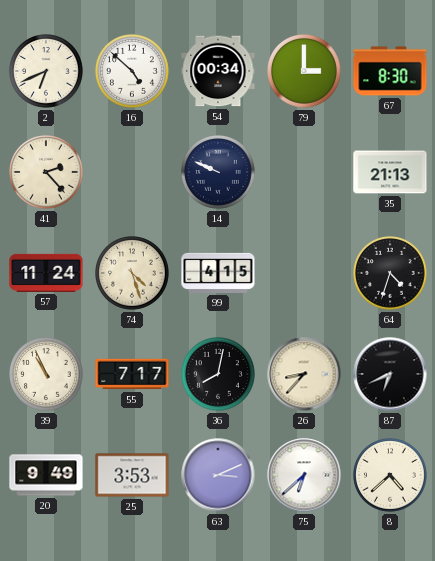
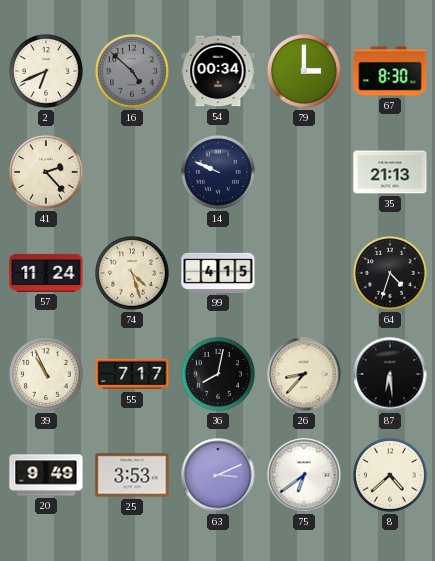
16 dial: white -> grey (133, 72)
87: 6:41 -> 6:29 (390, 374)
75: 6:38 -> 6:39 (304, 475)
